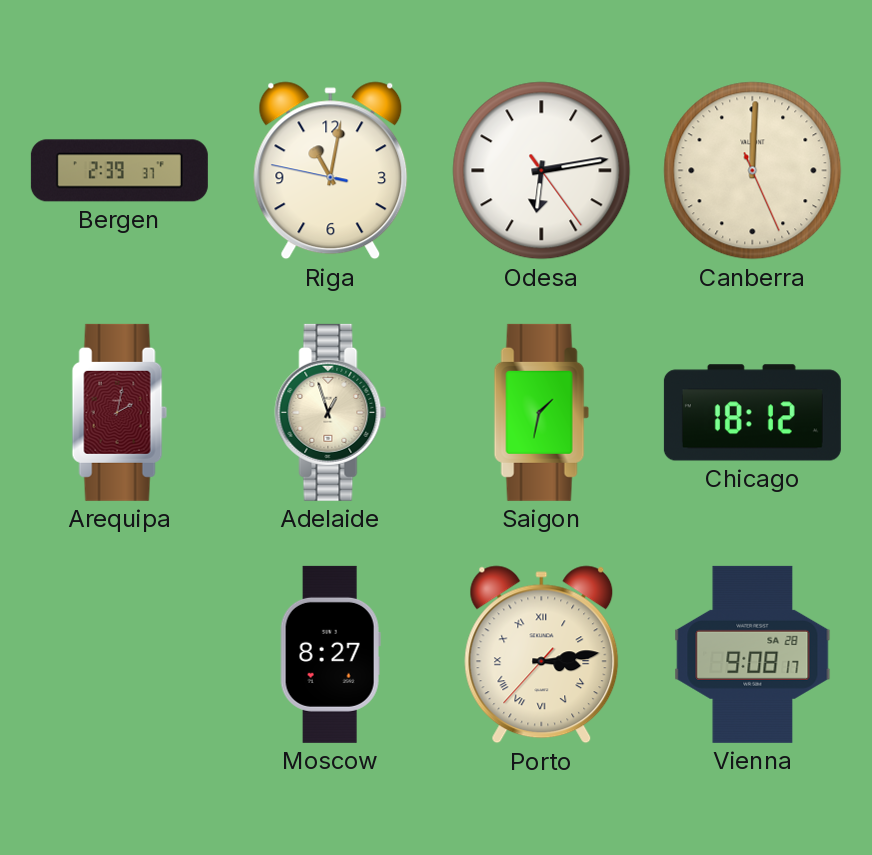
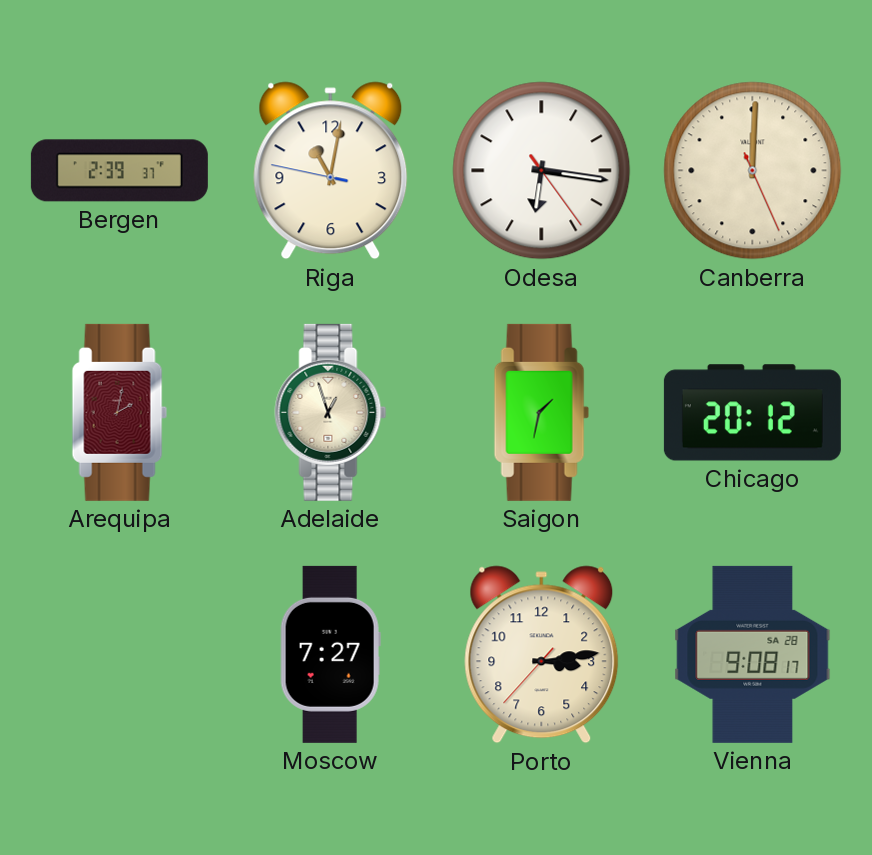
Odesa: 6:13 -> 6:16 (542, 171)
Chicago: 18:12 -> 20:12 (752, 413)
Moscow: 8:27 -> 7:27 (330, 654)
Porto numerals: Roman -> Arabic (542, 655)
